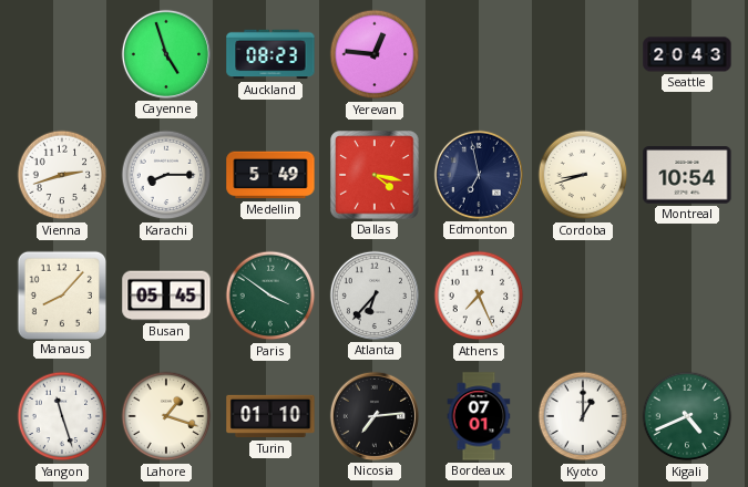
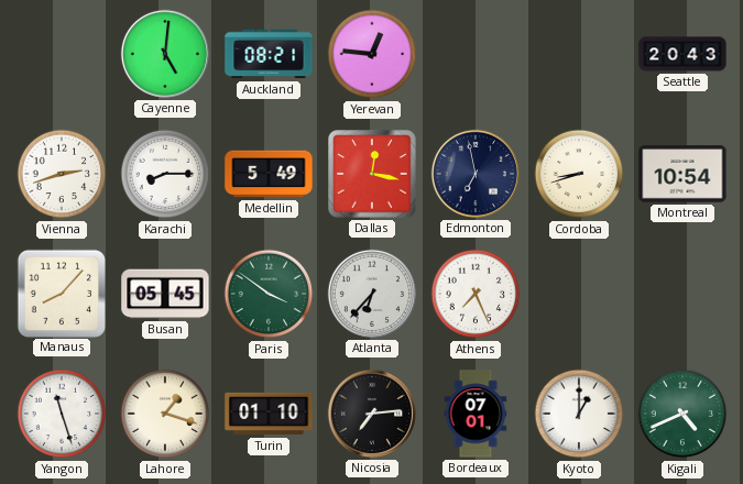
Cayenne: 4:57 -> 5:01 (165, 54)
Auckland: 08:23 -> 08:21 (269, 54)
Dallas: 4:17 -> 12:17 (372, 174)
